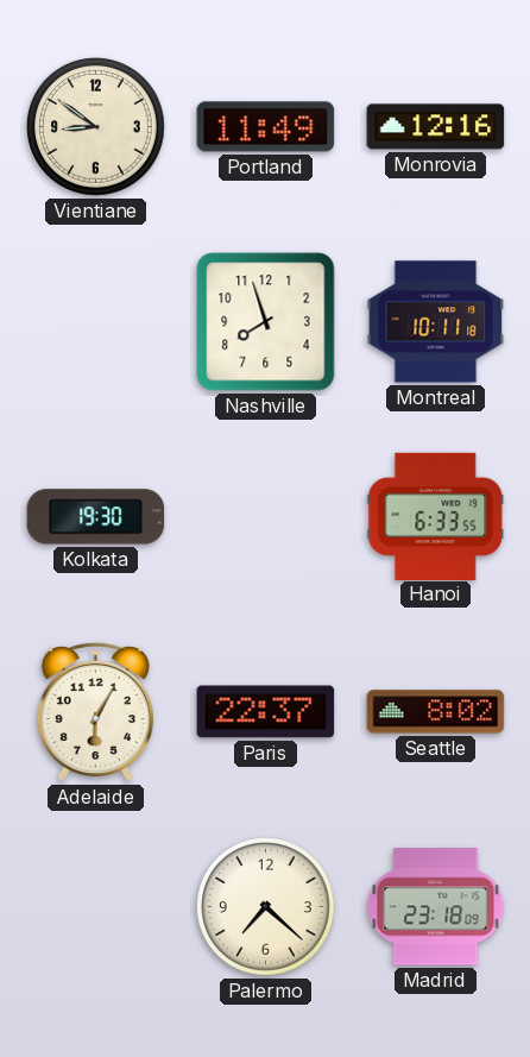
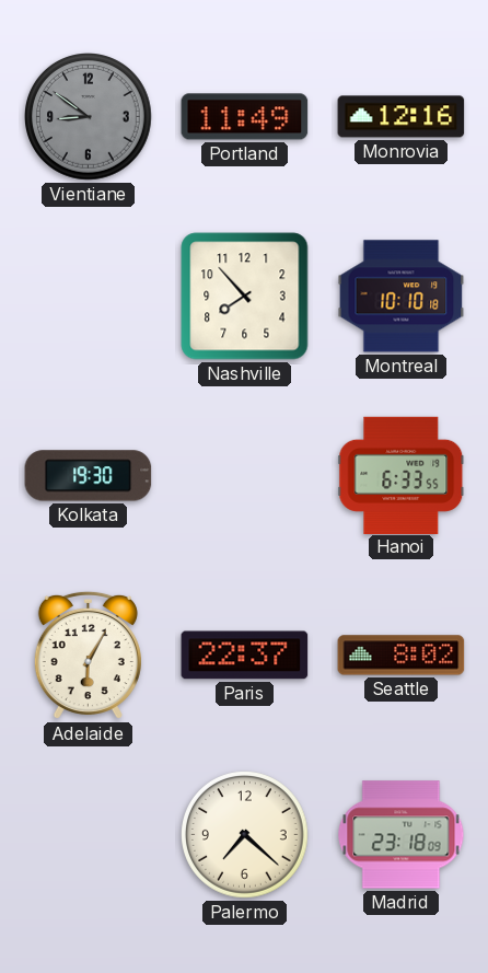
Vientiane dial: cream -> grey (89, 117)
Nashville: 7:57 -> 7:53 (245, 297)
Montreal: 10:11 -> 10:10 (402, 297)
